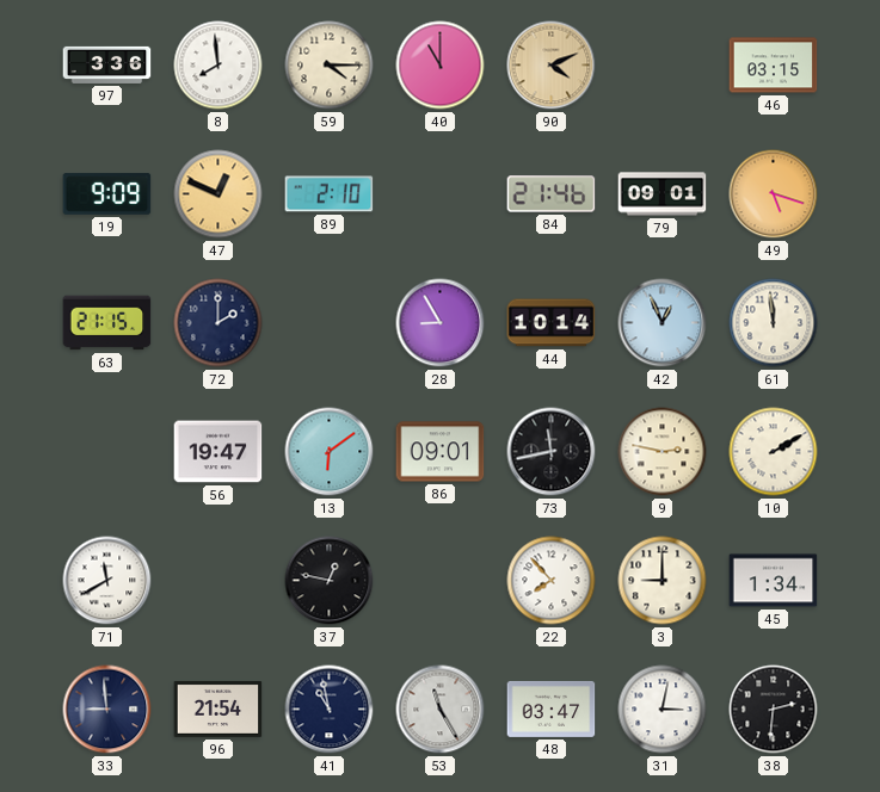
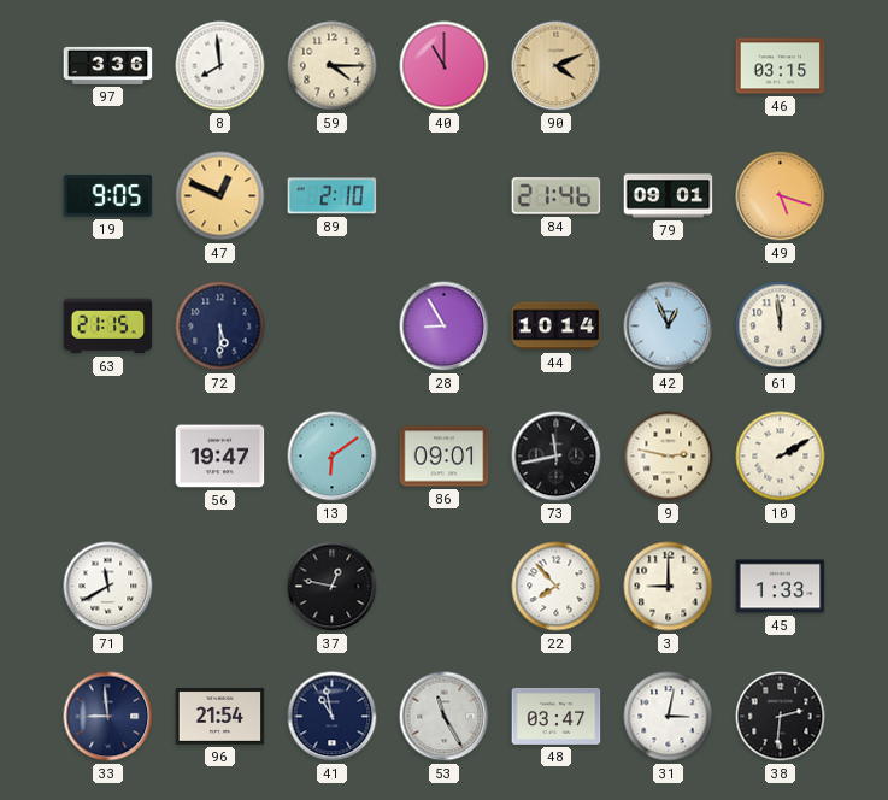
19: 9:09 -> 9:05 (108, 196)
72: 2:00 -> 5:30 (220, 327)
45: 1:34 -> 1:33 (781, 587)
